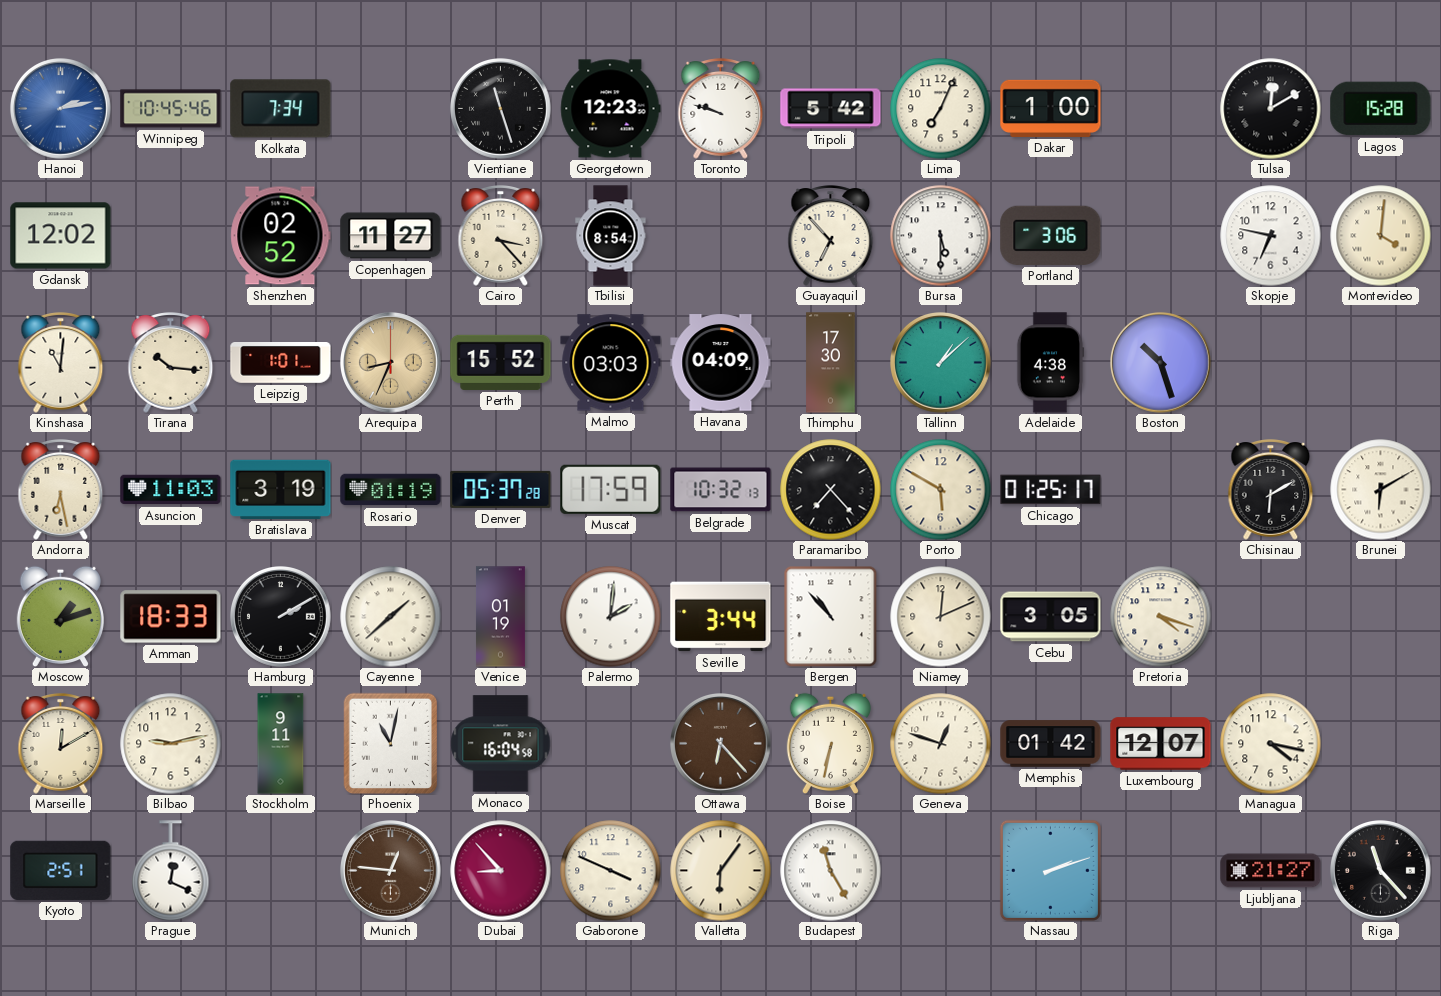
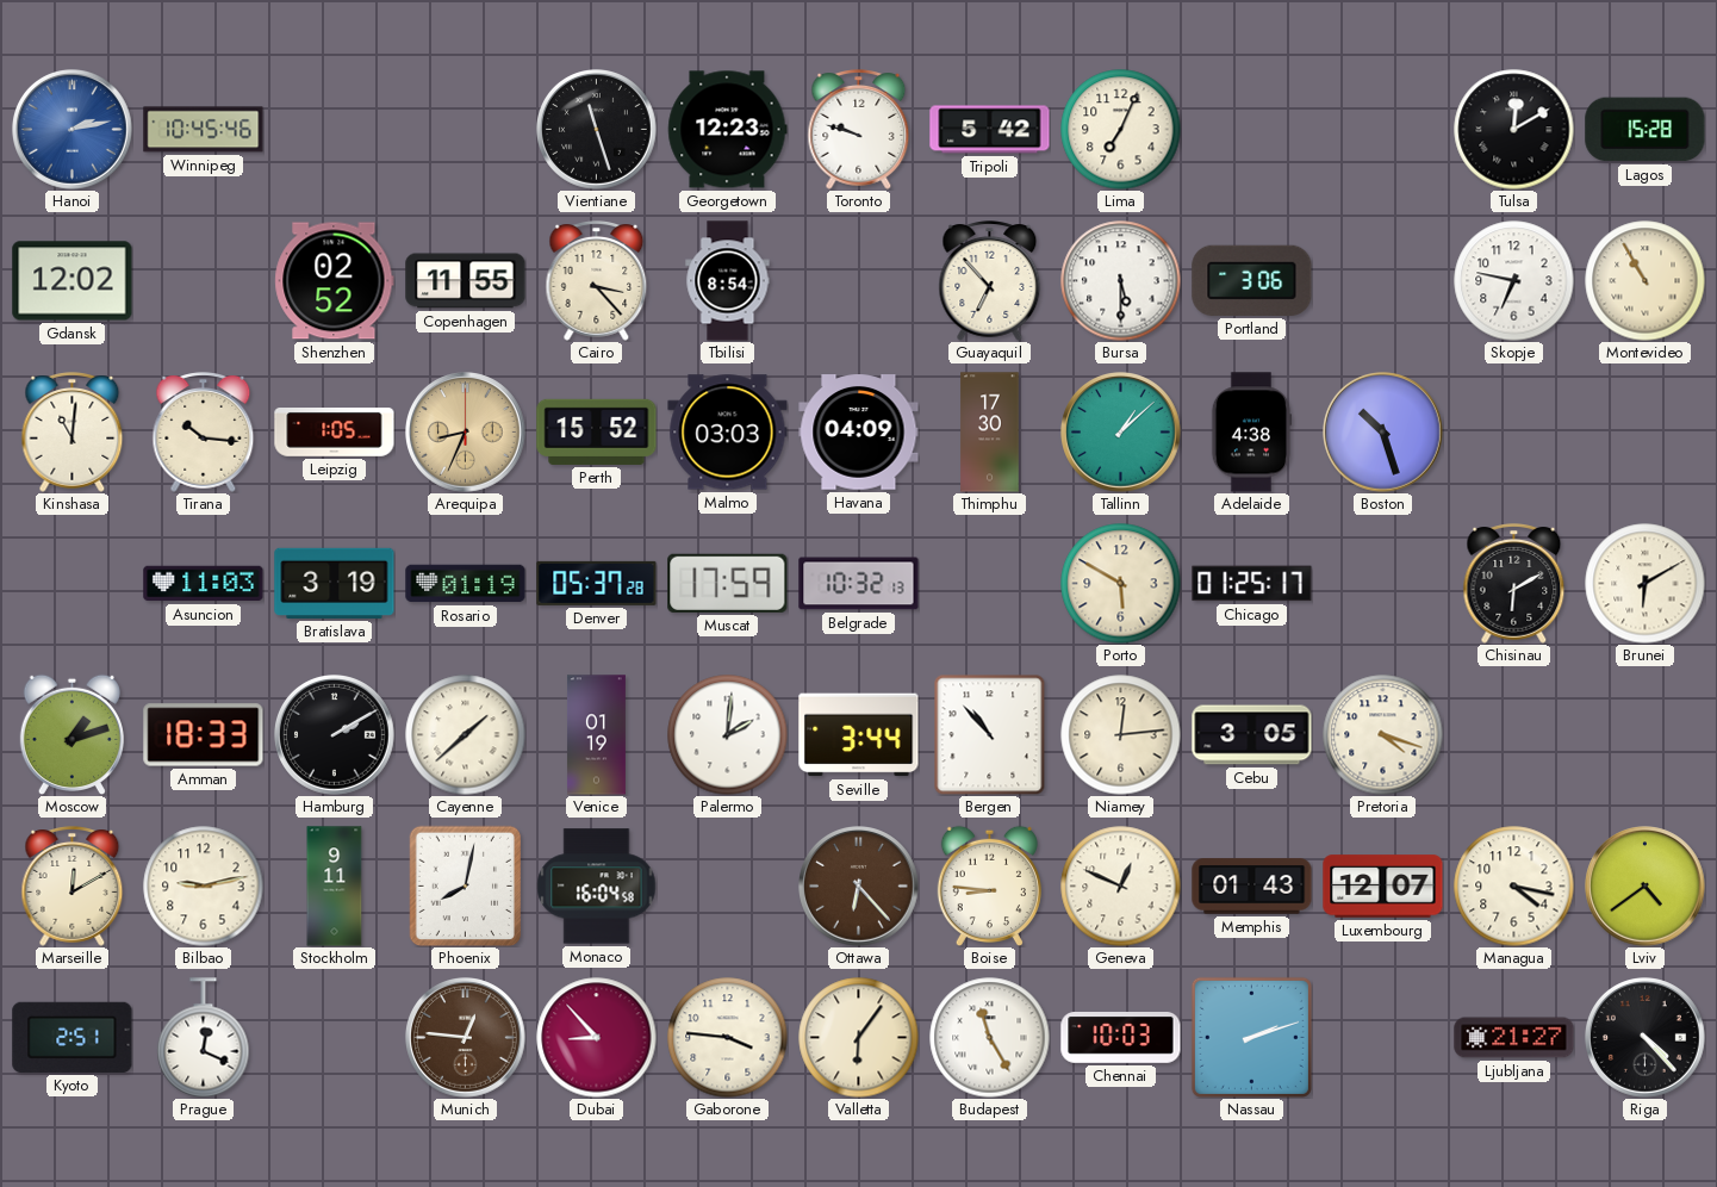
Kolkata: 7:34 -> none (281, 109)
Dakar: 1:00 -> none (1051, 108)
Copenhagen: 11:27 -> 11:55 (466, 281)
Montevideo: 4:01 -> 10:55 (1646, 281)
Leipzig: 1:01 -> 1:05 (335, 433)
Andorra: 6:28 -> none (61, 490)
Paramaribo: 7:23 -> none (831, 490)
Niamey: 12:11 -> 12:14 (1121, 735)
Phoenix: 11:02 -> 8:02 (466, 885)
Boise: 6:32 -> 8:46 (989, 885)
Geneva: 12:48 -> 12:49 (1121, 887)
Memphis: 01:42 -> 01:43 (1252, 887)
Lviv: none -> 4:39 (1646, 887)
Gaborone: 3:49 -> 3:46 (728, 1038)
Chennai: none -> 10:03 (1121, 1038)
Riga: 11:23 -> 4:23 (1646, 1038)
